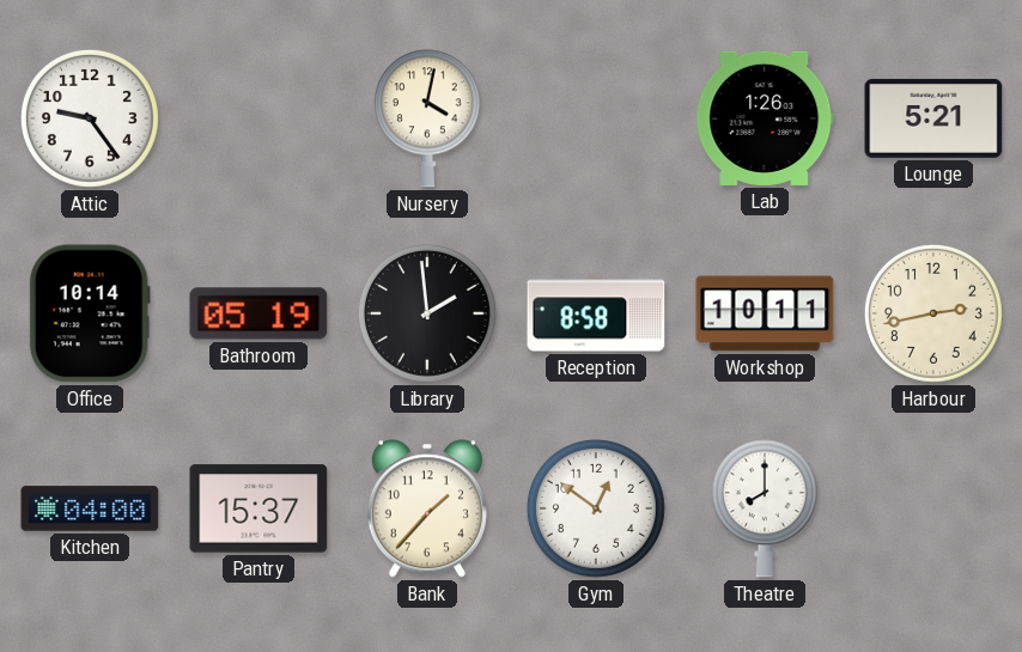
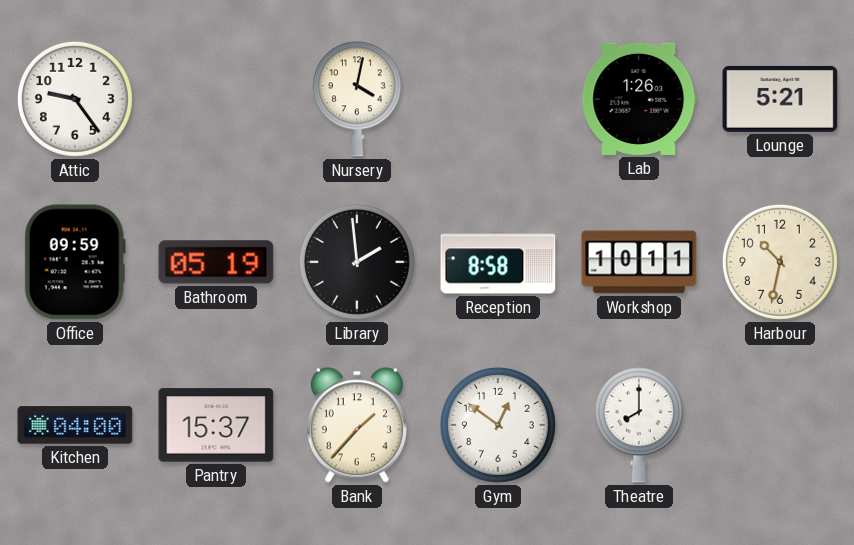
Office: 10:14 -> 09:59 (75, 262)
Harbour: 2:43 -> 10:32 (780, 262)
